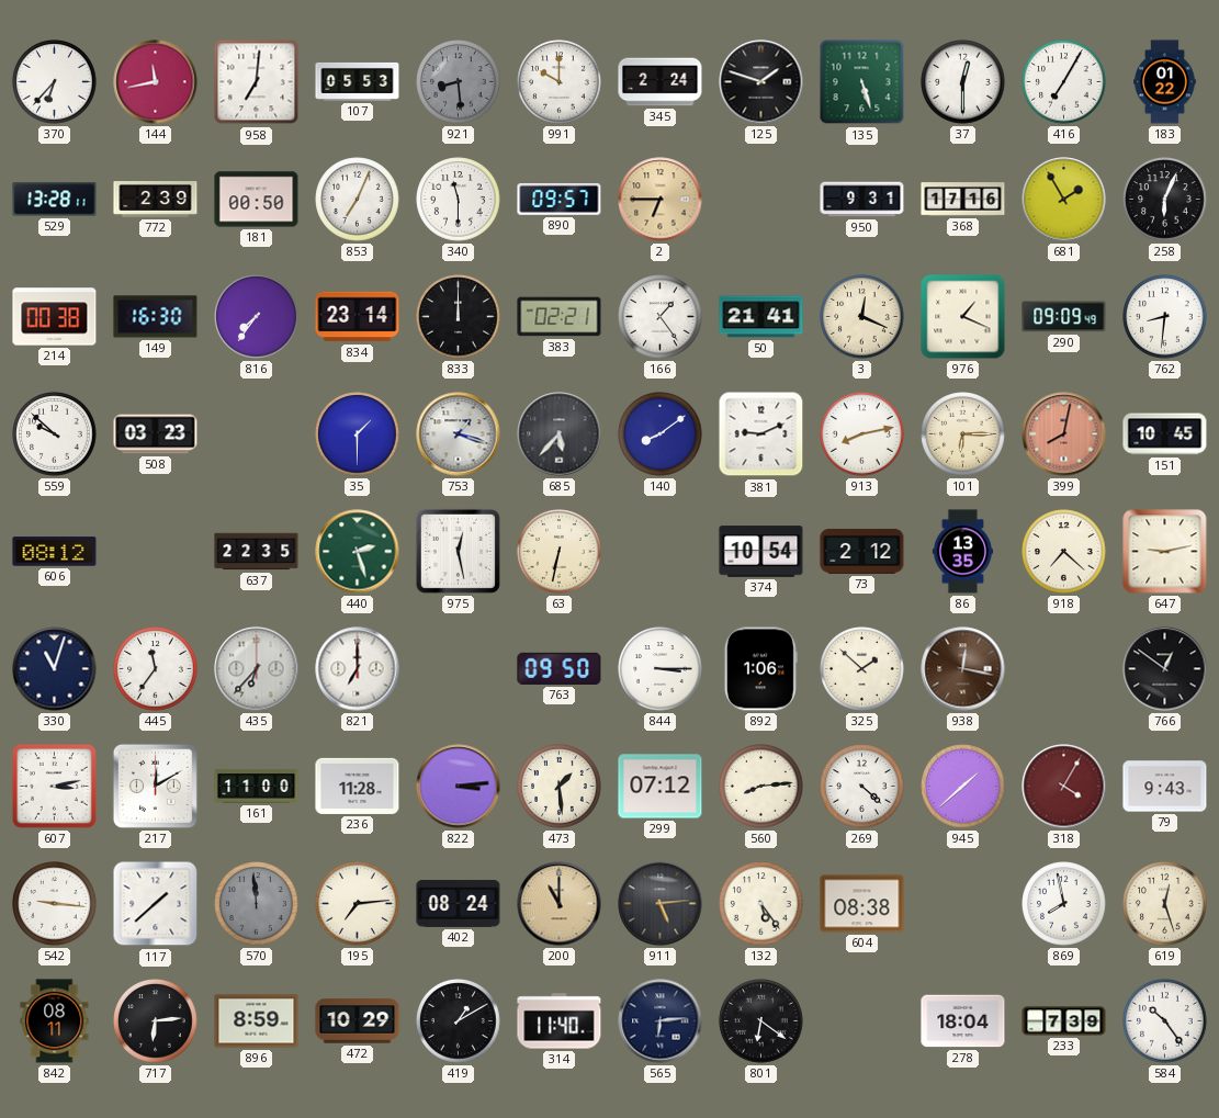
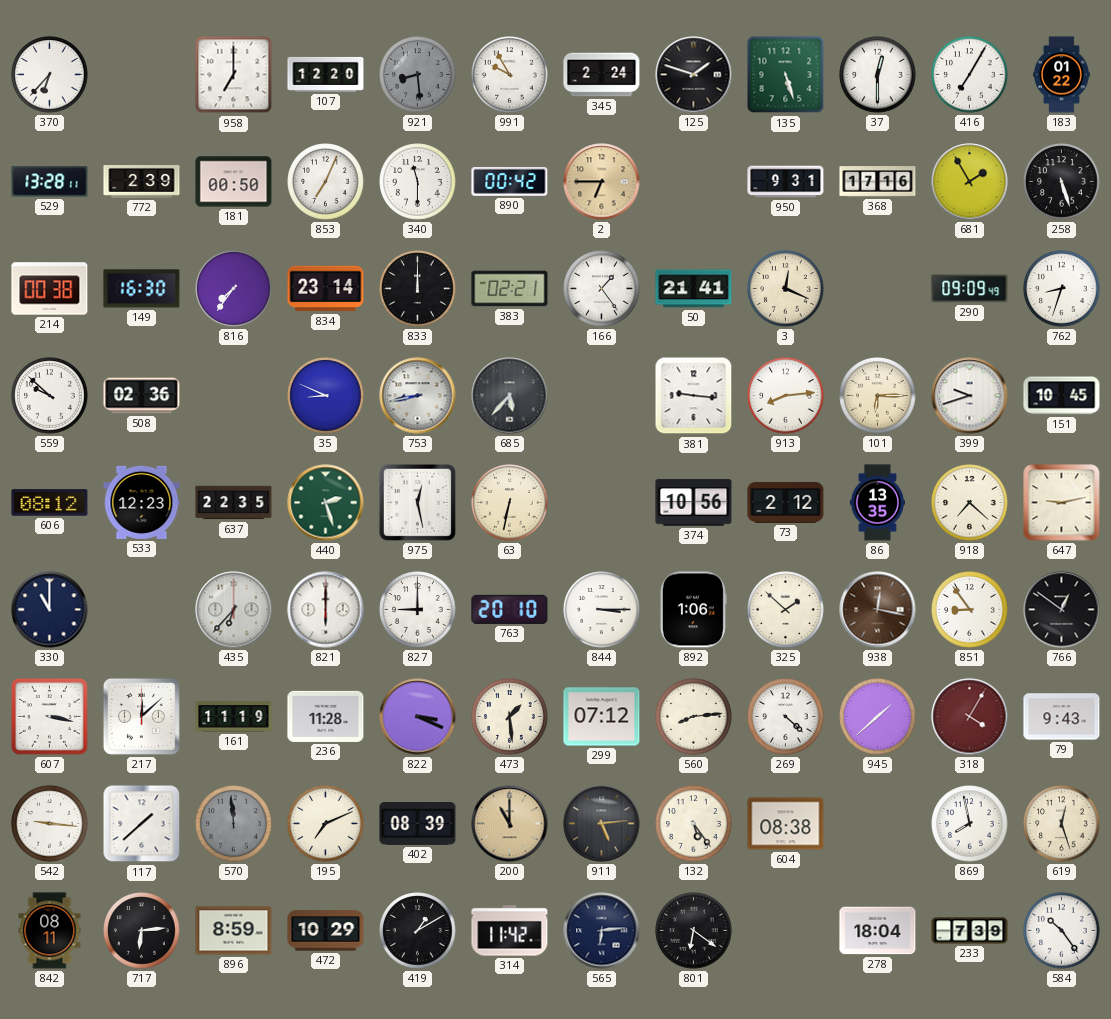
144: 11:43 -> none (156, 82)
958: 7:01 -> 7:00 (234, 75)
107: 05:53 -> 12:20 (326, 74)
991: 10:00 -> 9:55 (510, 75)
890: 09:57 -> 00:42 (510, 181)
258: 6:04 -> 5:27 (1062, 182)
976: 1:19 -> none (963, 317)
762: 8:31 -> 8:33 (1062, 289)
508: 03:23 -> 02:36 (142, 396)
35: 1:30 -> 8:49 (326, 396)
753: 1:18 -> 8:43 (418, 396)
140: 8:09 -> none (661, 434)
381: 9:11 -> 9:16 (694, 396)
913: 8:13 -> 8:14 (786, 396)
399: 8:02 -> 9:42 (970, 396)
399 dial: salmon -> white (970, 396)
533: none -> 12:23 (142, 502)
374: 10:54 -> 10:56 (694, 503)
330: 11:03 -> 11:00 (50, 610)
445: 11:36 -> none (156, 669)
821: 7:00 -> 6:00 (326, 610)
827: none -> 9:00 (418, 610)
763: 09:50 -> 20:10 (510, 609)
851: none -> 8:54 (970, 610)
607: 3:13 -> 3:17 (49, 716)
217: 12:10 -> 12:08 (141, 716)
161: 11:00 -> 11:19 (234, 717)
822: 3:14 -> 3:19 (418, 717)
195: 7:14 -> 7:11 (326, 824)
402: 08:24 -> 08:39 (418, 824)
314: 11:40 -> 11:42 (510, 931)
